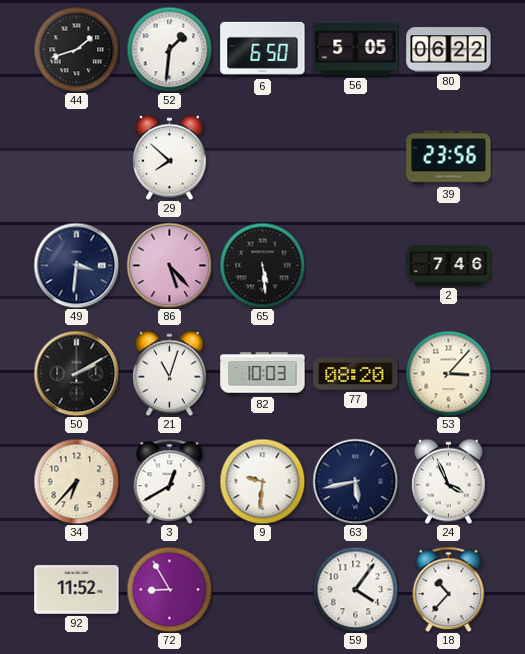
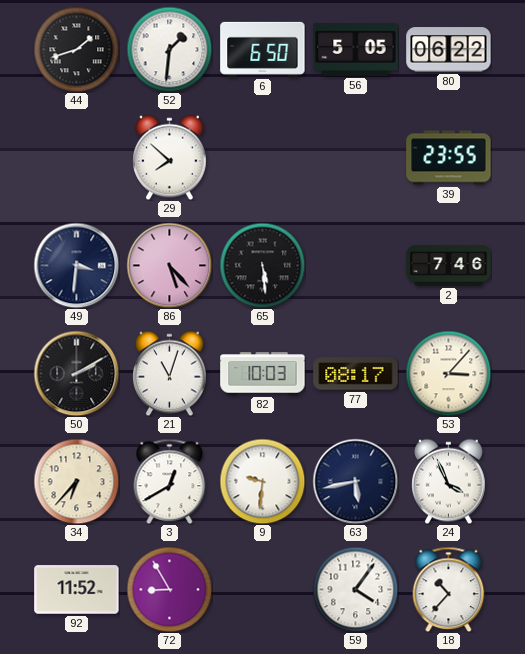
39: 23:56 -> 23:55 (449, 158)
77: 08:20 -> 08:17 (356, 374)
